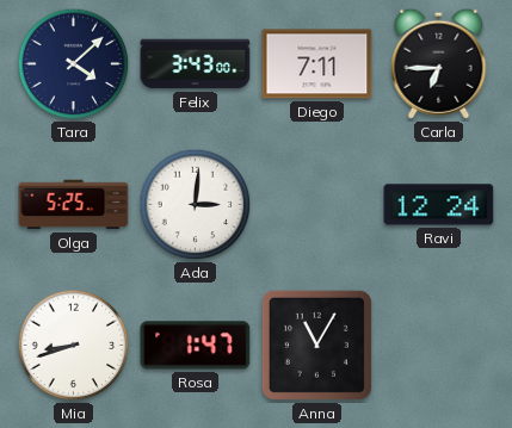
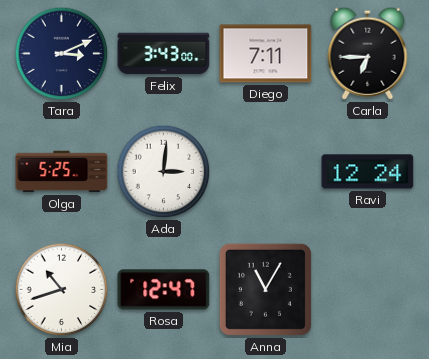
Tara: 4:08 -> 3:11 (62, 54)
Mia: 8:42 -> 10:42 (62, 290)
Rosa: 1:47 -> 12:47 (164, 290)
